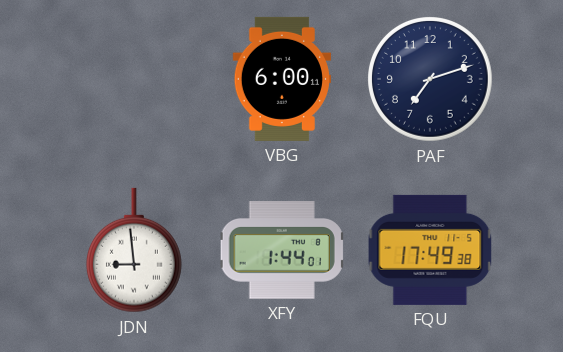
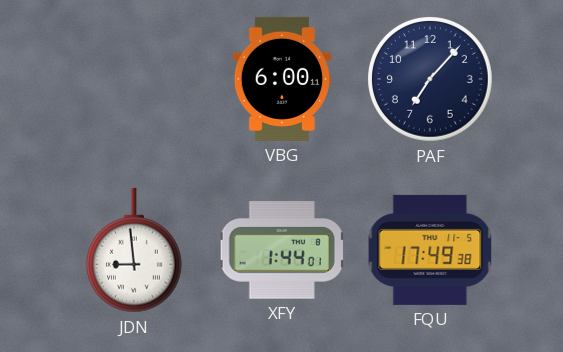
PAF: 7:12 -> 7:07 (431, 80)
